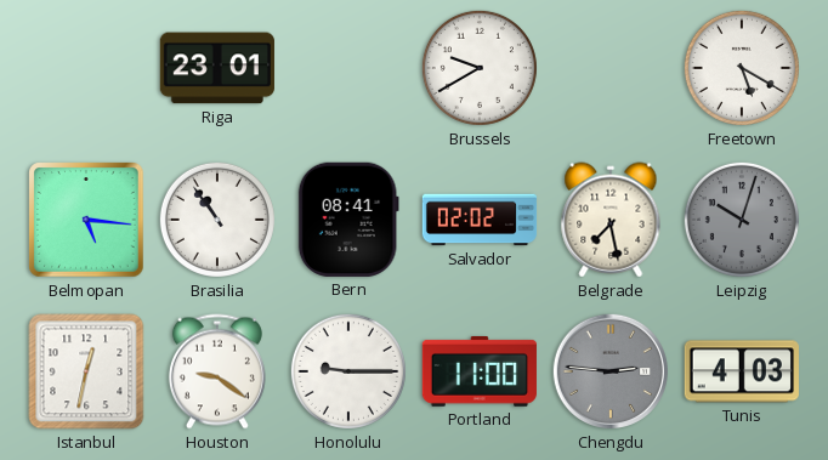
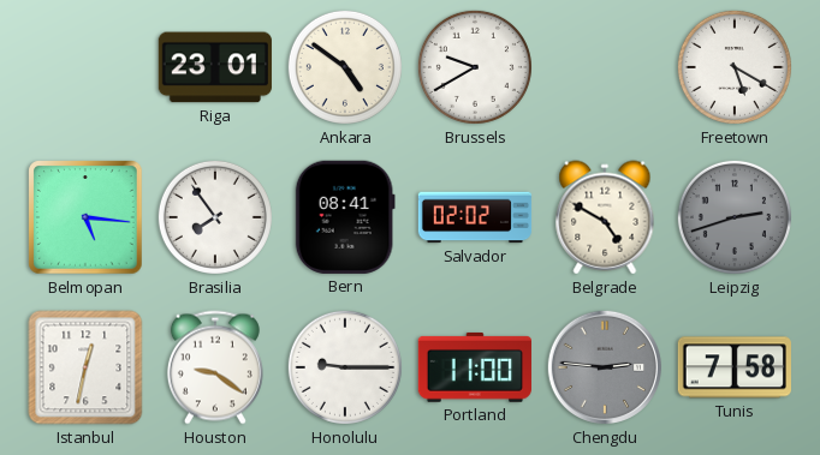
Ankara: none -> 4:51 (345, 67)
Brasilia: 10:54 -> 7:54 (215, 217)
Belgrade: 7:28 -> 4:50 (605, 217)
Leipzig: 10:03 -> 2:42 (735, 217)
Tunis: 4:03 -> 7:58 (735, 367)
